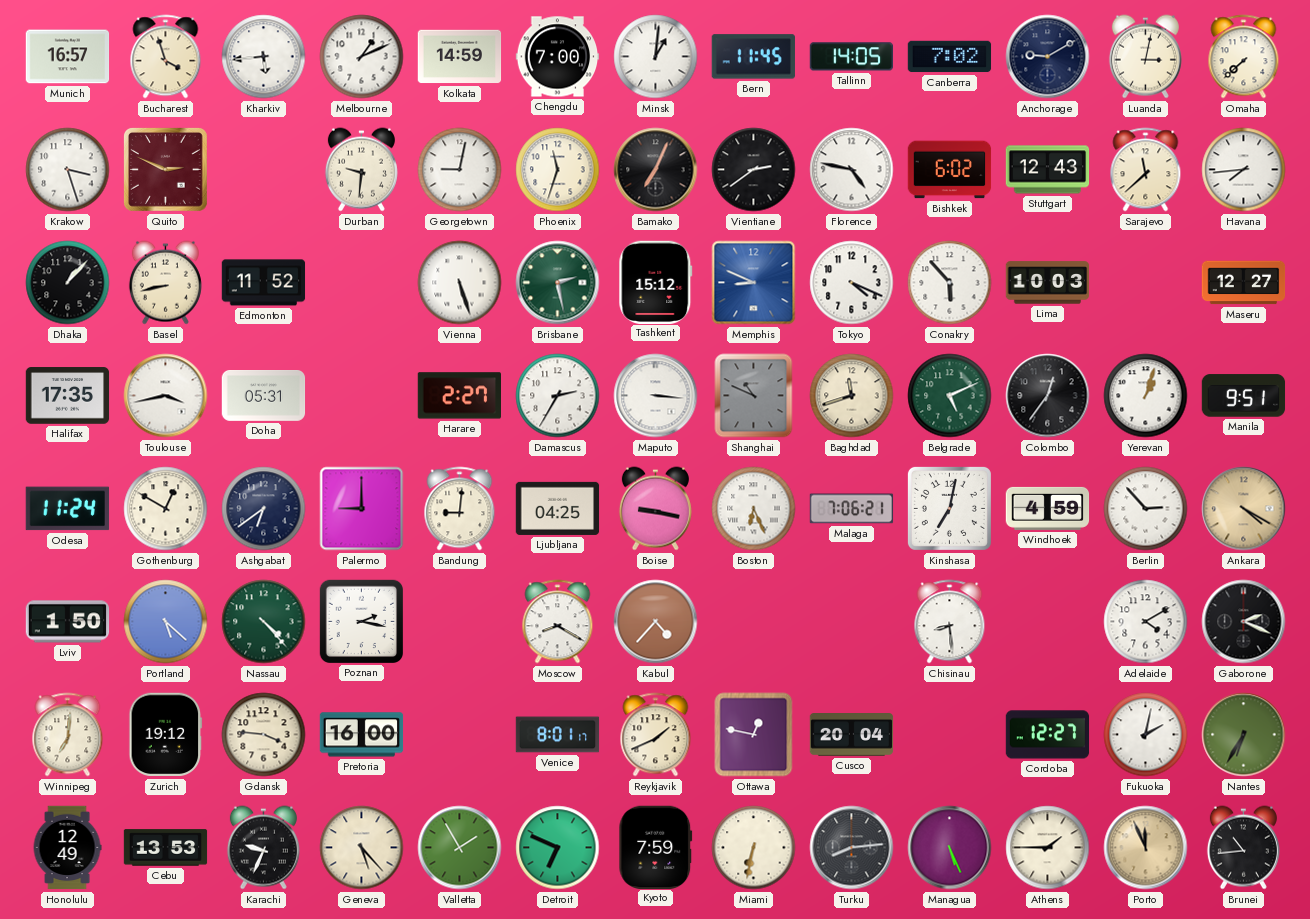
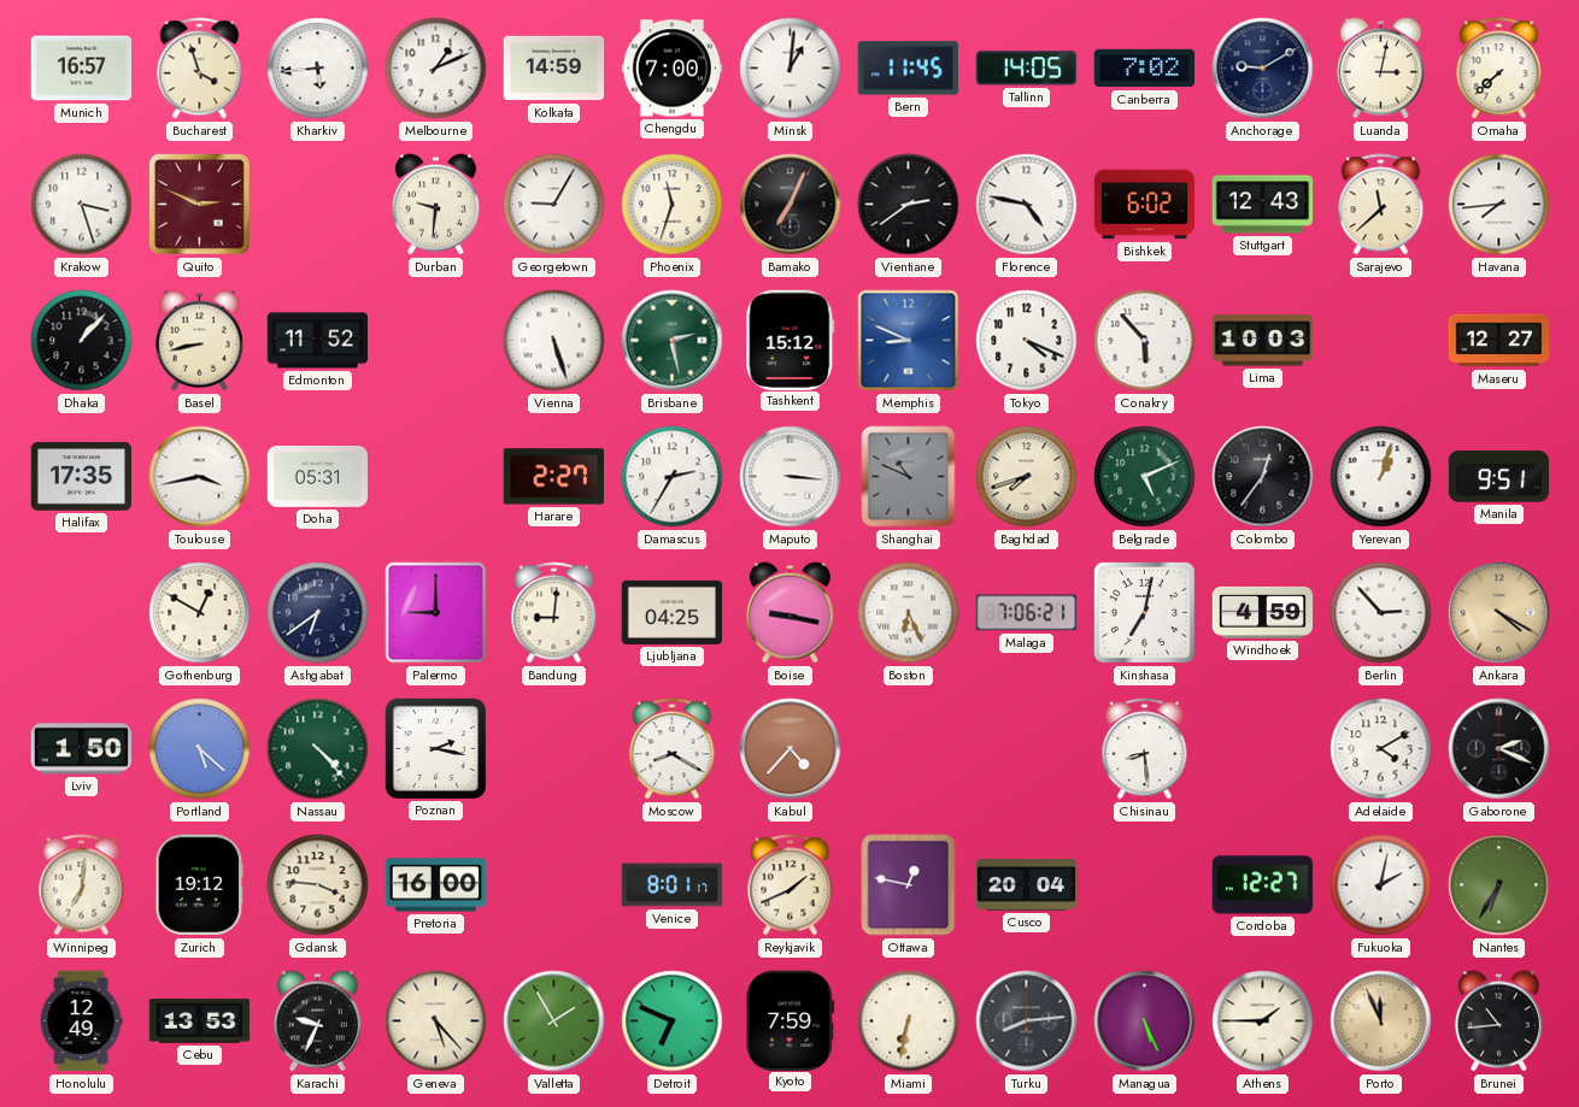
Georgetown: 9:02 -> 9:05 (554, 205)
Baghdad: 11:42 -> 7:42 (1027, 477)
Odesa: 11:24 -> none (67, 509)
